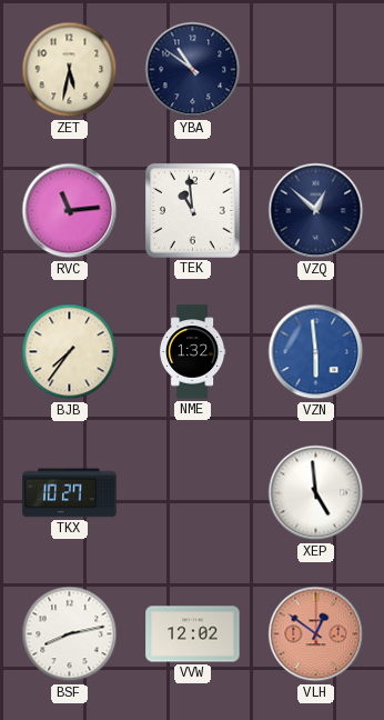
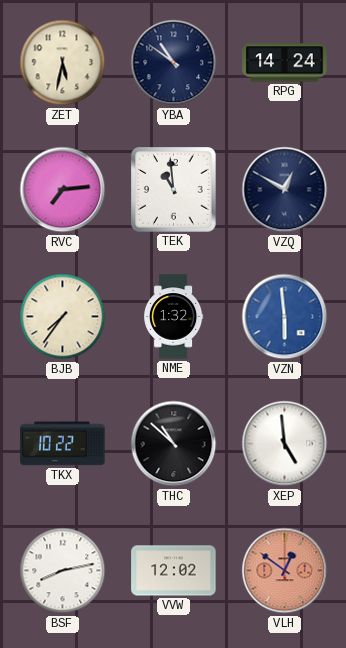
RPG: none -> 14:24 (285, 63)
RVC: 11:14 -> 7:14 (63, 190)
VZQ: 12:52 -> 12:50 (285, 190)
TKX: 10:27 -> 10:22 (63, 444)
THC: none -> 10:52 (174, 444)
